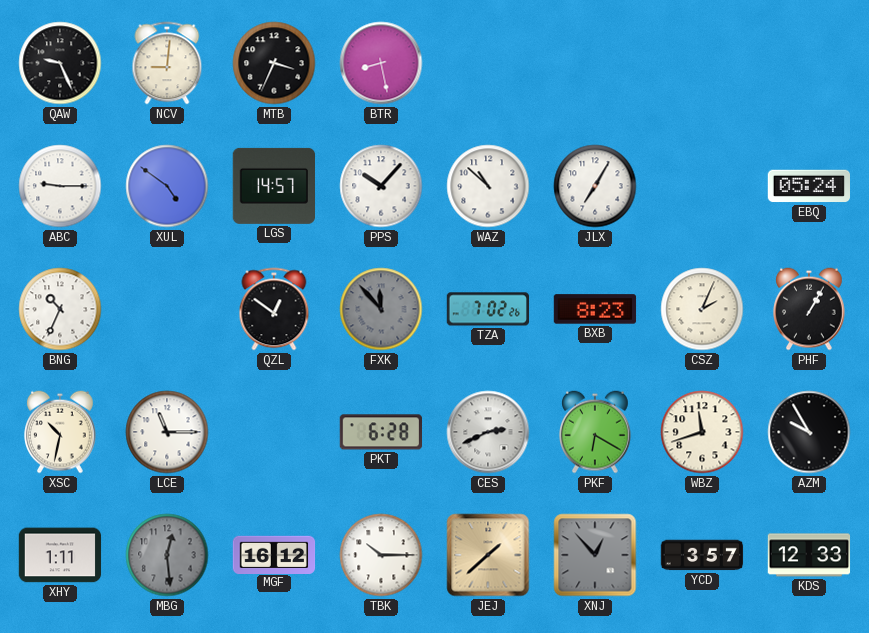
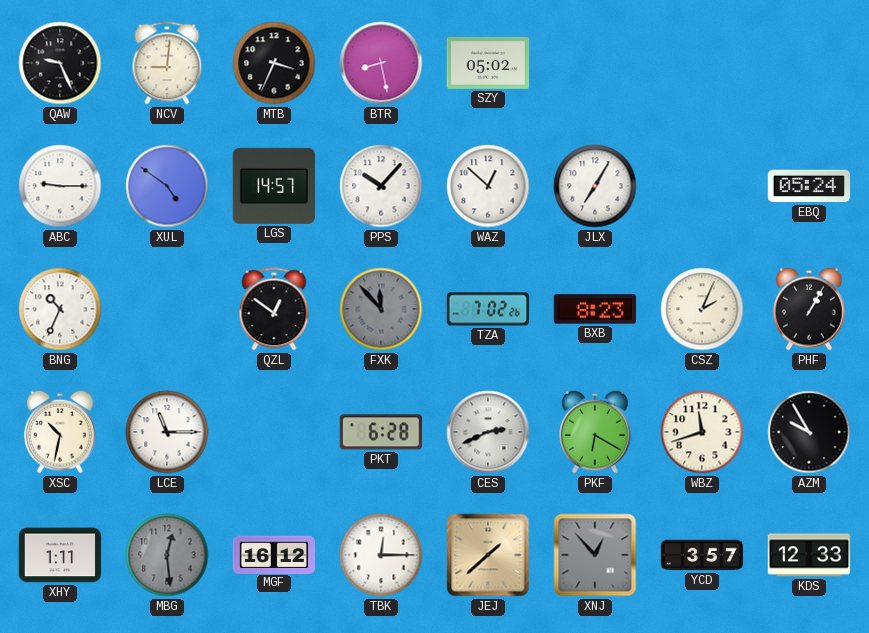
SZY: none -> 05:02 (488, 63)
WAZ: 10:52 -> 12:52 (488, 186)
TBK: 10:15 -> 12:15 (381, 555)
